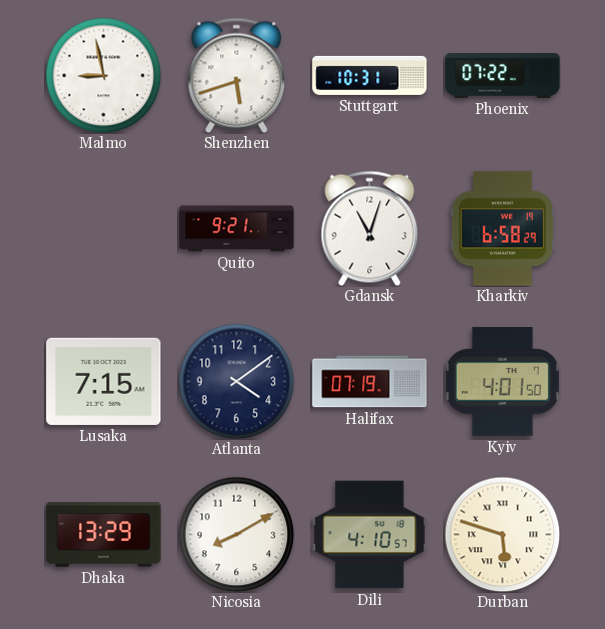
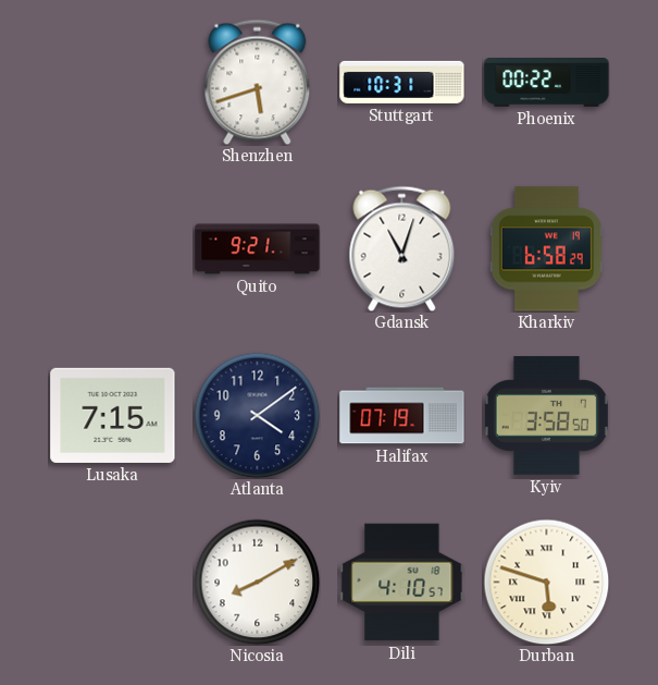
Malmo: 8:58 -> none (103, 75)
Phoenix: 07:22 -> 00:22 (547, 83)
Kyiv: 4:01 -> 3:58 (546, 415)
Dhaka: 13:29 -> none (104, 535)
